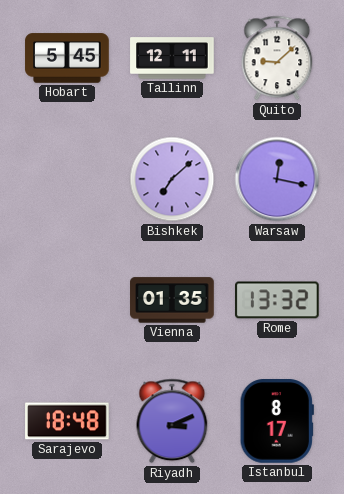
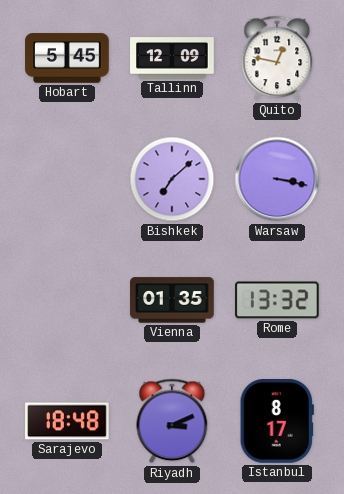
Tallinn: 12:11 -> 12:09 (172, 58)
Quito: 9:08 -> 12:47 (277, 58)
Warsaw: 12:17 -> 3:17 (277, 179)
